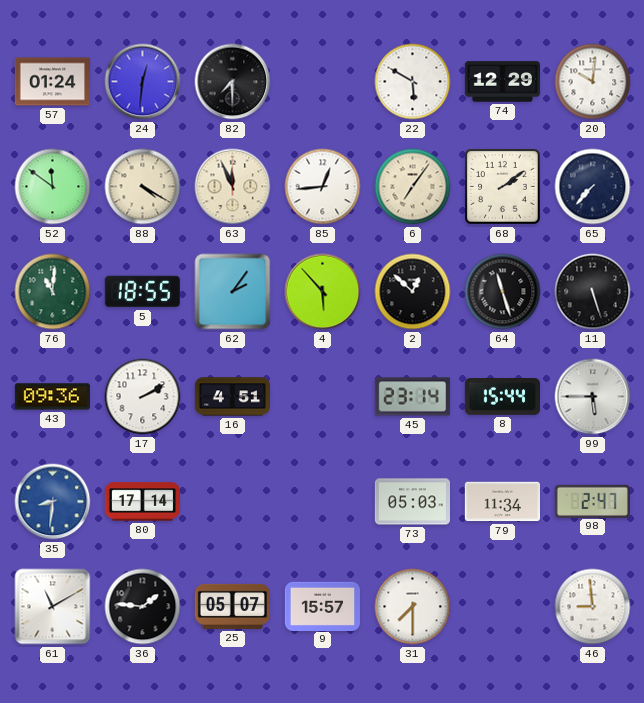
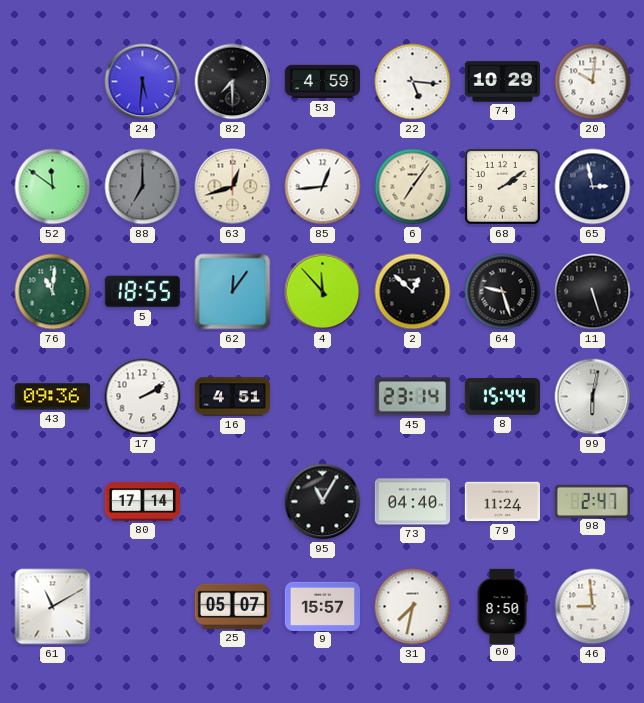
57: 01:24 -> none (52, 82)
24: 12:31 -> 5:31 (143, 82)
53: none -> 4:59 (323, 82)
22: 5:50 -> 5:16 (413, 82)
74: 12:29 -> 10:29 (502, 82)
88: 4:20 -> 7:00 (143, 187)
88 dial: cream -> grey (143, 187)
63: 11:56 -> 12:42 (233, 187)
65: 7:37 -> 2:58 (593, 187)
62: 2:06 -> 12:06 (233, 292)
4: 5:53 -> 11:53 (323, 292)
64: 11:27 -> 9:27 (503, 292)
99: 5:45 -> 6:02 (593, 397)
35: 8:31 -> none (53, 502)
95: none -> 11:05 (323, 502)
73: 05:03 -> 04:40 (412, 502)
79: 11:34 -> 11:24 (502, 502)
36: 1:46 -> none (143, 607)
31: 7:30 -> 7:32 (413, 607)
60: none -> 8:50 (502, 606)
